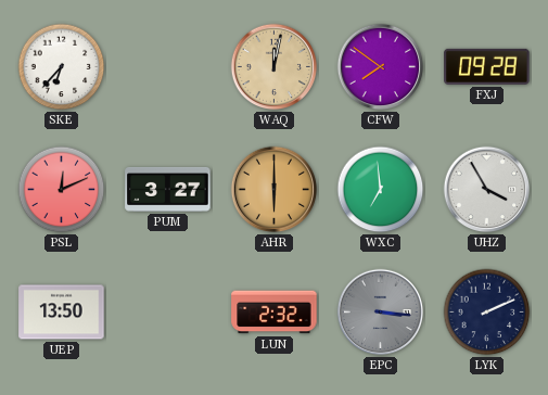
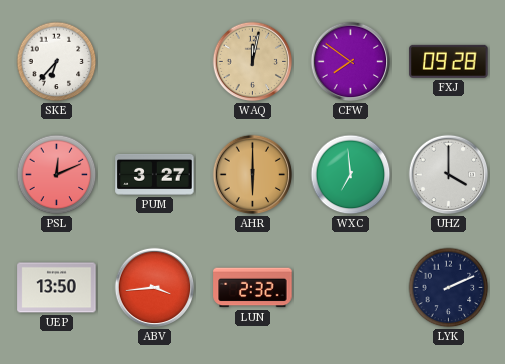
UHZ: 3:55 -> 4:00 (449, 175)
ABV: none -> 3:44 (155, 288)
EPC: 3:16 -> none (381, 313)
